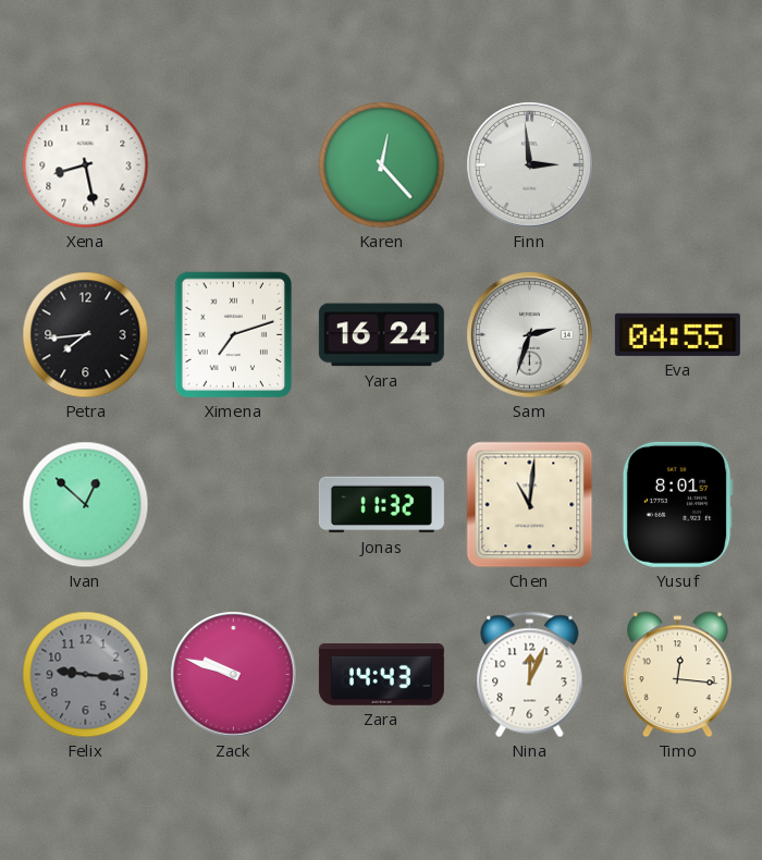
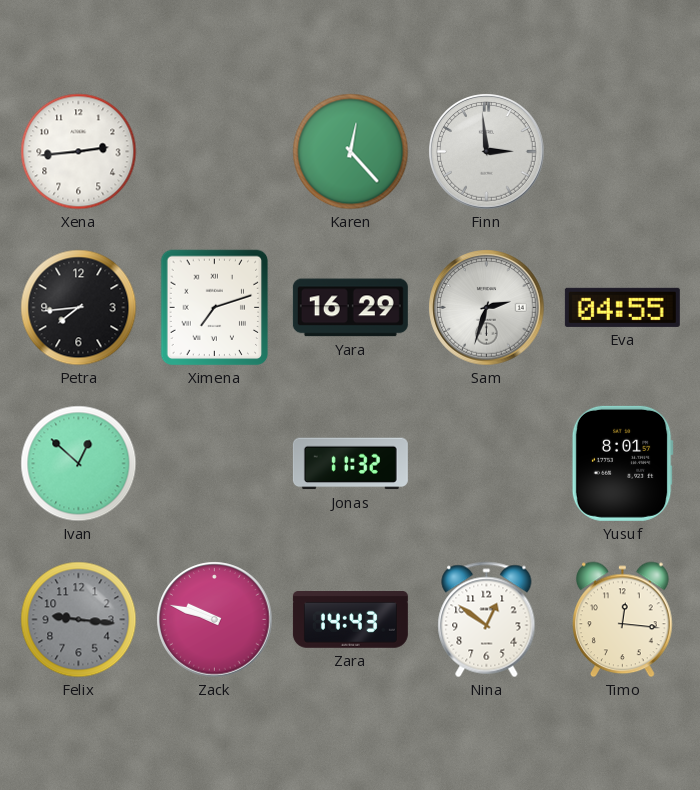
Xena: 8:28 -> 2:44 (79, 152)
Yara: 16:24 -> 16:29 (350, 308)
Chen: 11:01 -> none (530, 505)
Nina: 12:04 -> 12:51 (487, 620)
